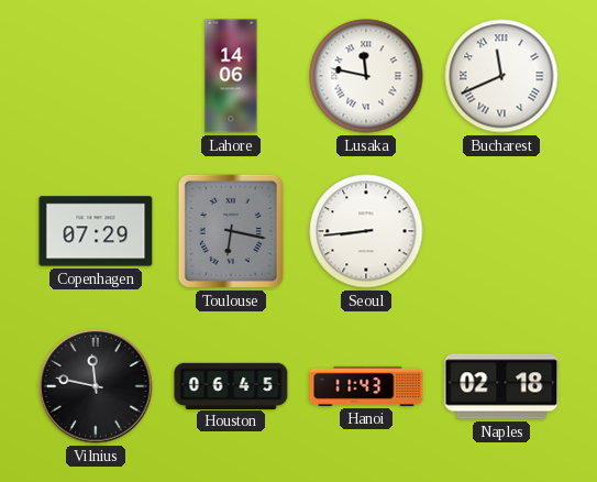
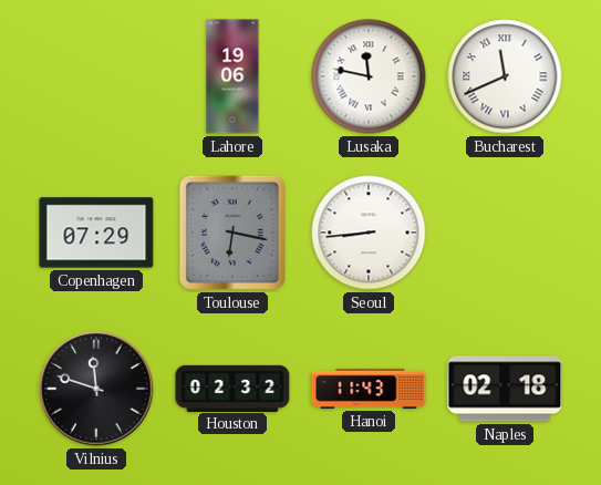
Lahore: 14:06 -> 19:06 (232, 76)
Vilnius: 11:47 -> 11:48 (96, 389)
Houston: 06:45 -> 02:32 (232, 388)
